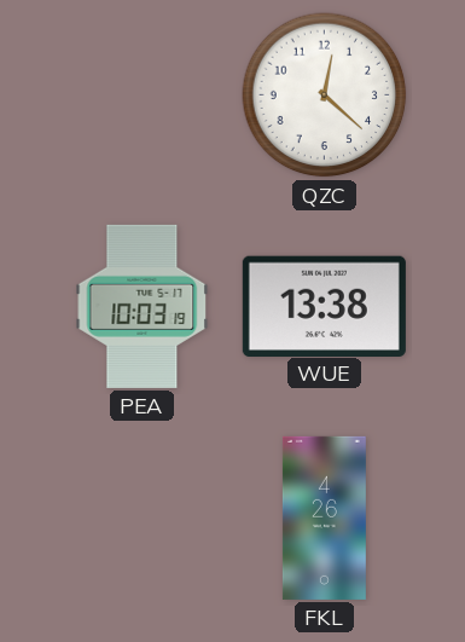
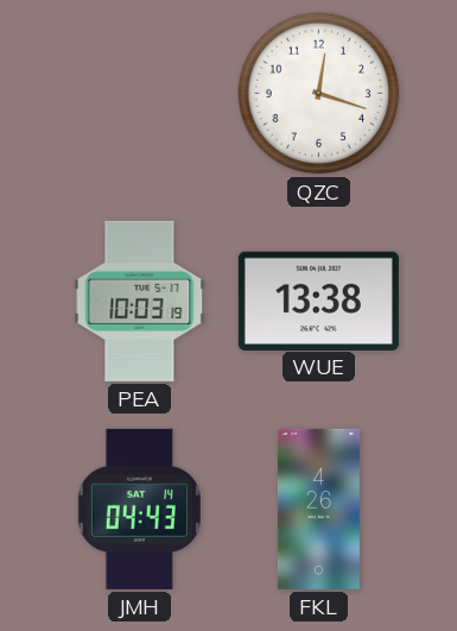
QZC: 12:22 -> 12:18 (319, 94)
JMH: none -> 04:43 (139, 509)
